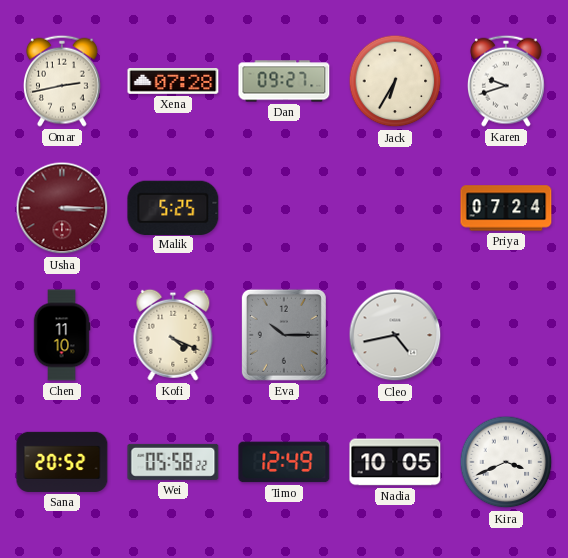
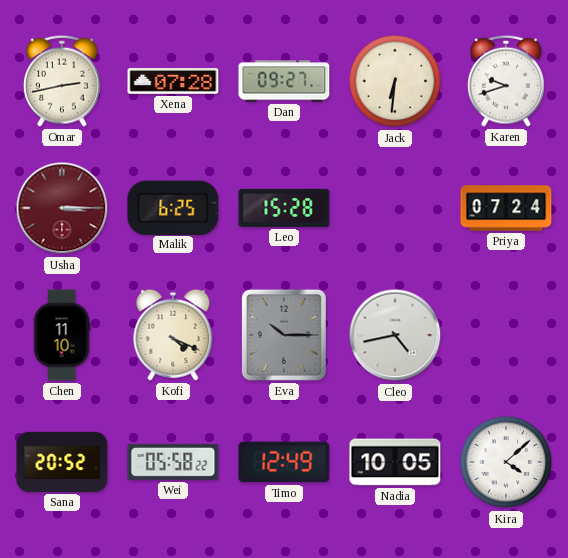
Jack: 6:35 -> 6:31 (395, 81)
Malik: 5:25 -> 6:25 (173, 207)
Leo: none -> 15:28 (284, 208)
Kira: 3:41 -> 4:08 (506, 462)
